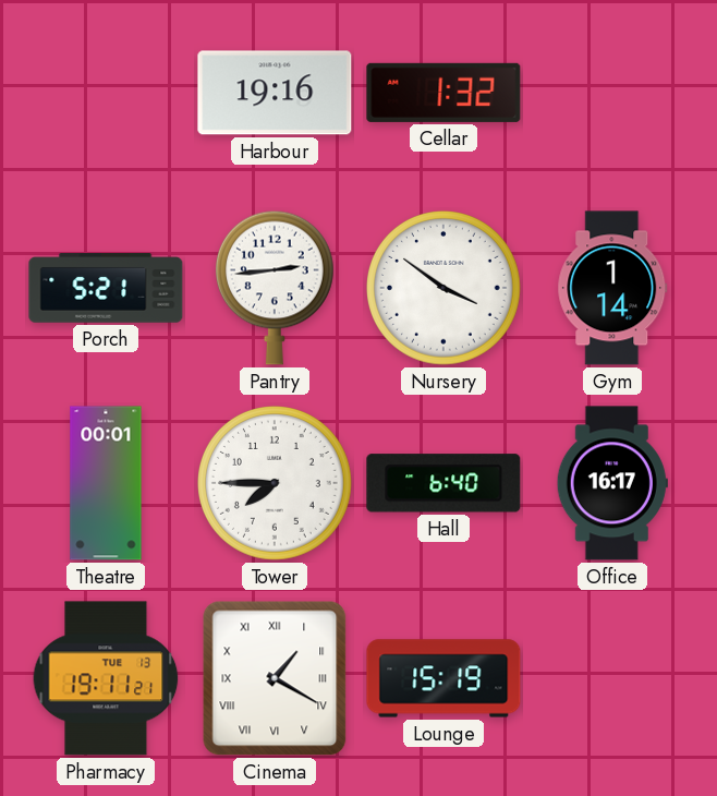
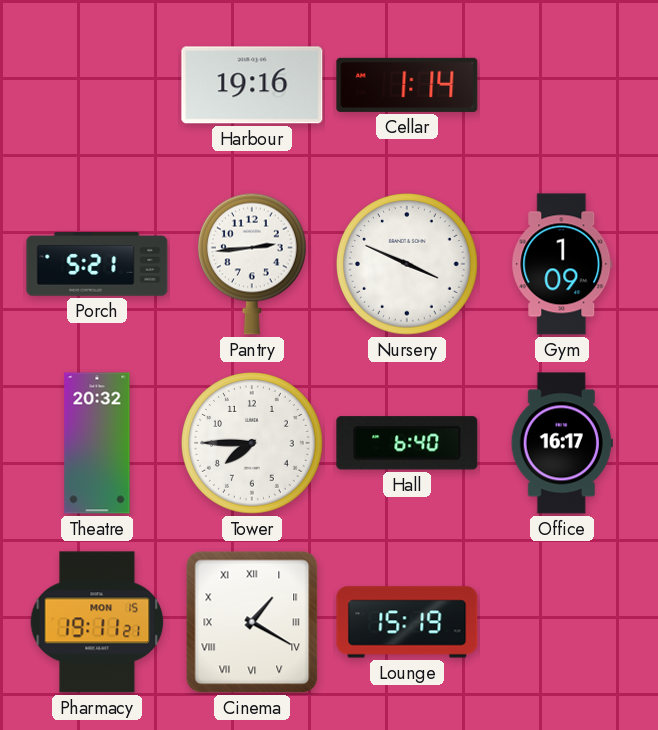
Cellar: 1:32 -> 1:14 (407, 85)
Nursery: 3:51 -> 3:49 (408, 265)
Gym: 1:14 -> 1:09 (562, 264)
Theatre: 00:01 -> 20:32 (97, 443)
Pharmacy date: TUE 13 -> MON 15 (97, 622)
